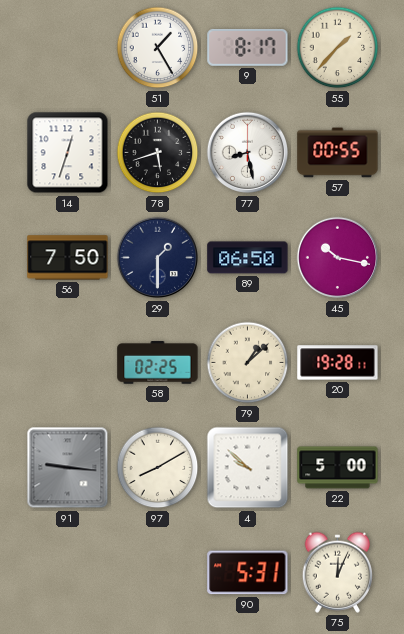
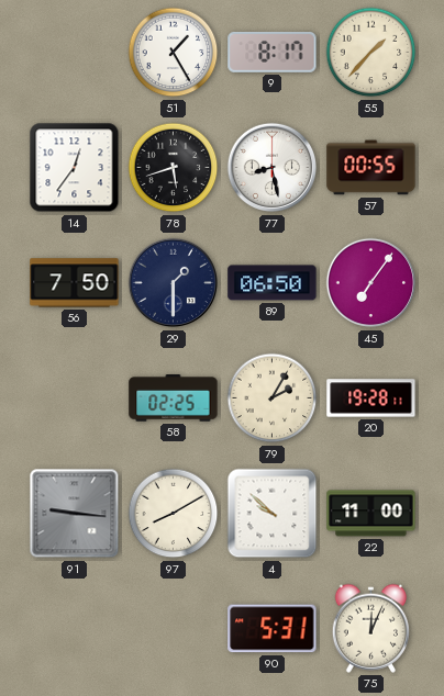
14: 12:33 -> 12:36 (75, 168)
45: 10:17 -> 7:06 (371, 283)
79: 1:08 -> 2:05 (273, 398)
22: 5:00 -> 11:00 (371, 514)
